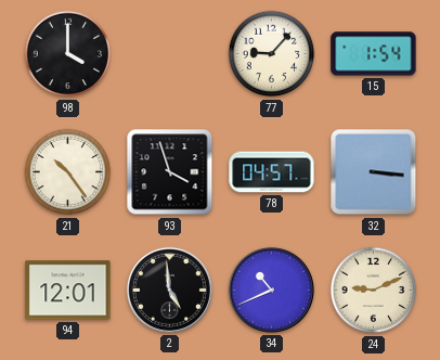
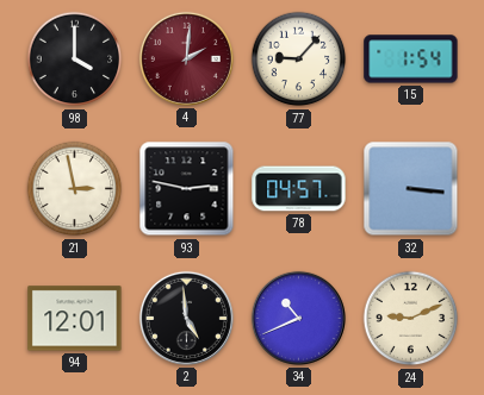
4: none -> 2:01 (186, 58)
21: 10:24 -> 2:58 (75, 189)
93: 3:57 -> 2:47 (187, 189)
